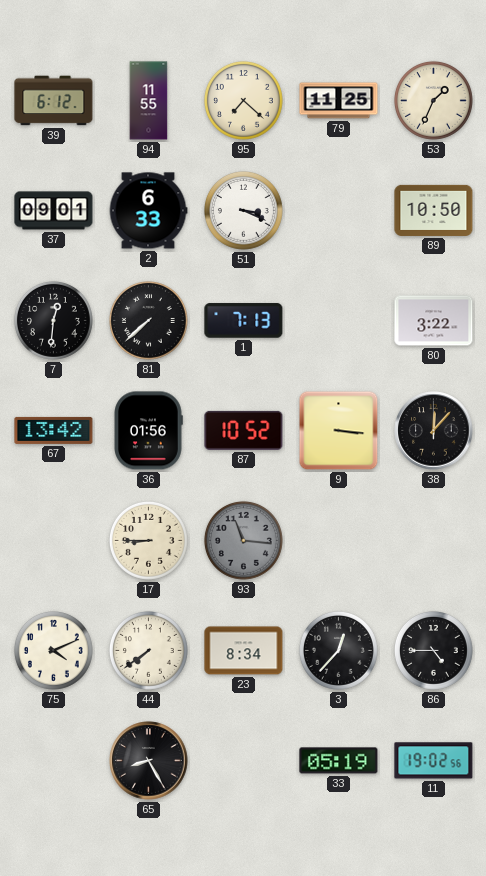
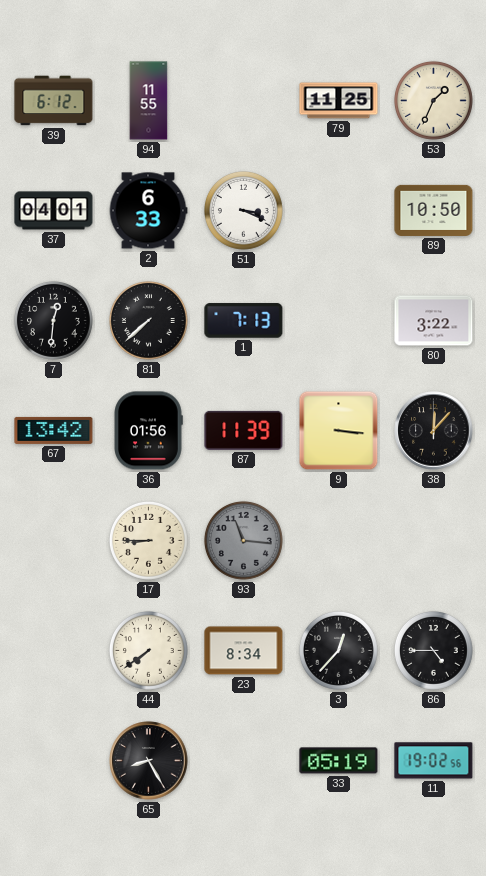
95: 7:22 -> none (244, 101)
37: 09:01 -> 04:01 (54, 211)
87: 10:52 -> 11:39 (244, 430)
75: 4:11 -> none (54, 651)
